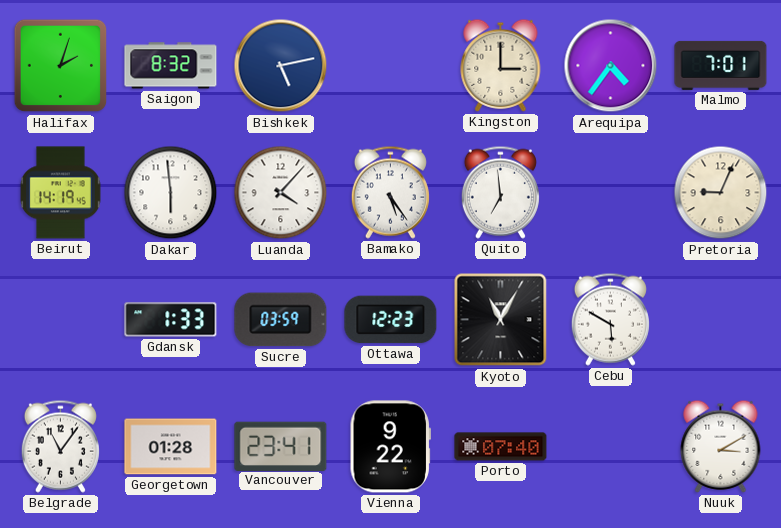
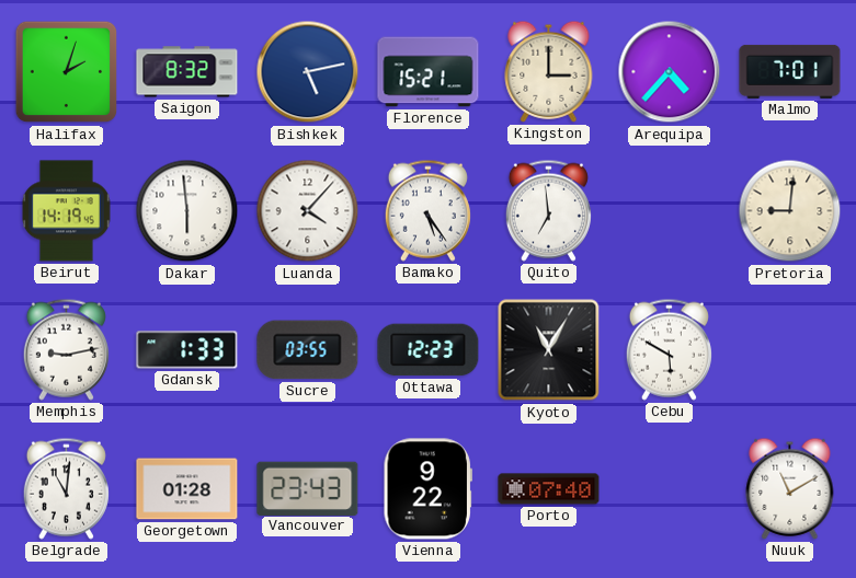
Florence: none -> 15:21 (429, 72)
Arequipa: 4:36 -> 4:37 (670, 72)
Pretoria: 9:04 -> 9:01 (790, 211)
Memphis: none -> 9:13 (66, 349)
Sucre: 03:59 -> 03:55 (308, 350)
Belgrade: 11:06 -> 11:01 (66, 488)
Vancouver: 23:41 -> 23:43 (308, 488)
Nuuk: 3:10 -> 11:10 (790, 488)
